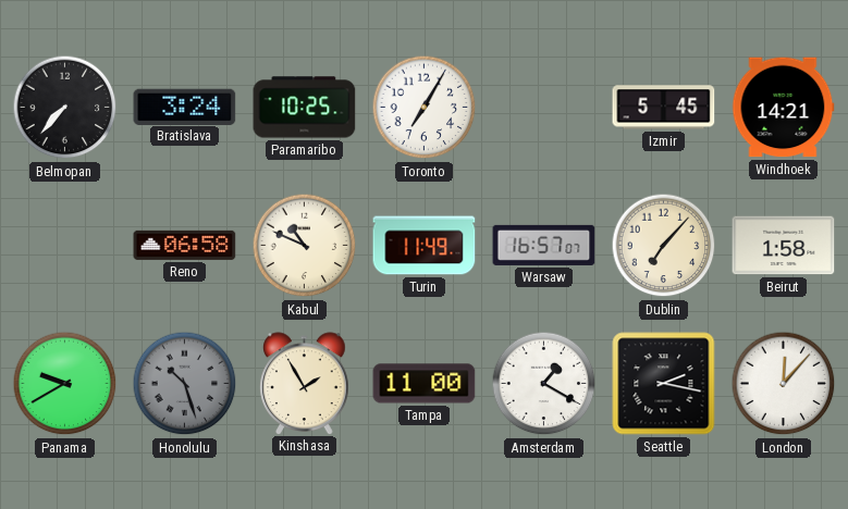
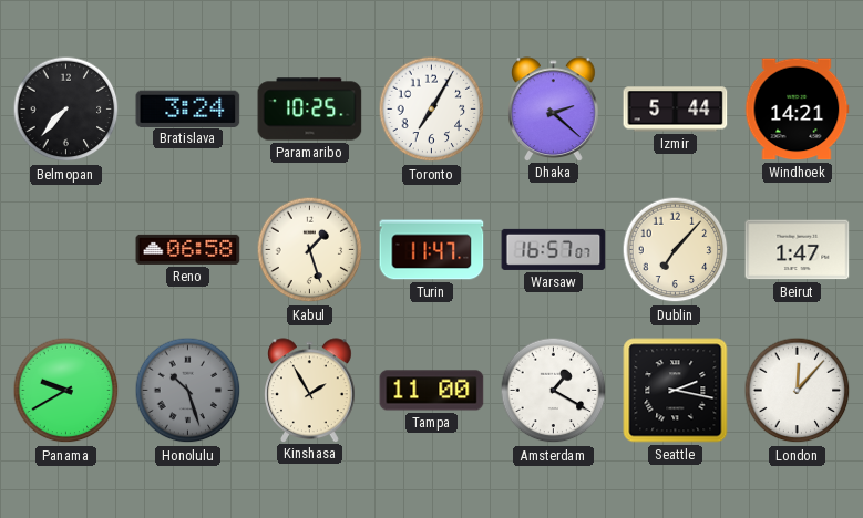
Dhaka: none -> 2:22 (554, 108)
Izmir: 5:45 -> 5:44 (676, 110)
Kabul: 10:49 -> 1:27 (310, 250)
Turin: 11:49 -> 11:47 (432, 250)
Beirut: 1:58 -> 1:47 (798, 250)
